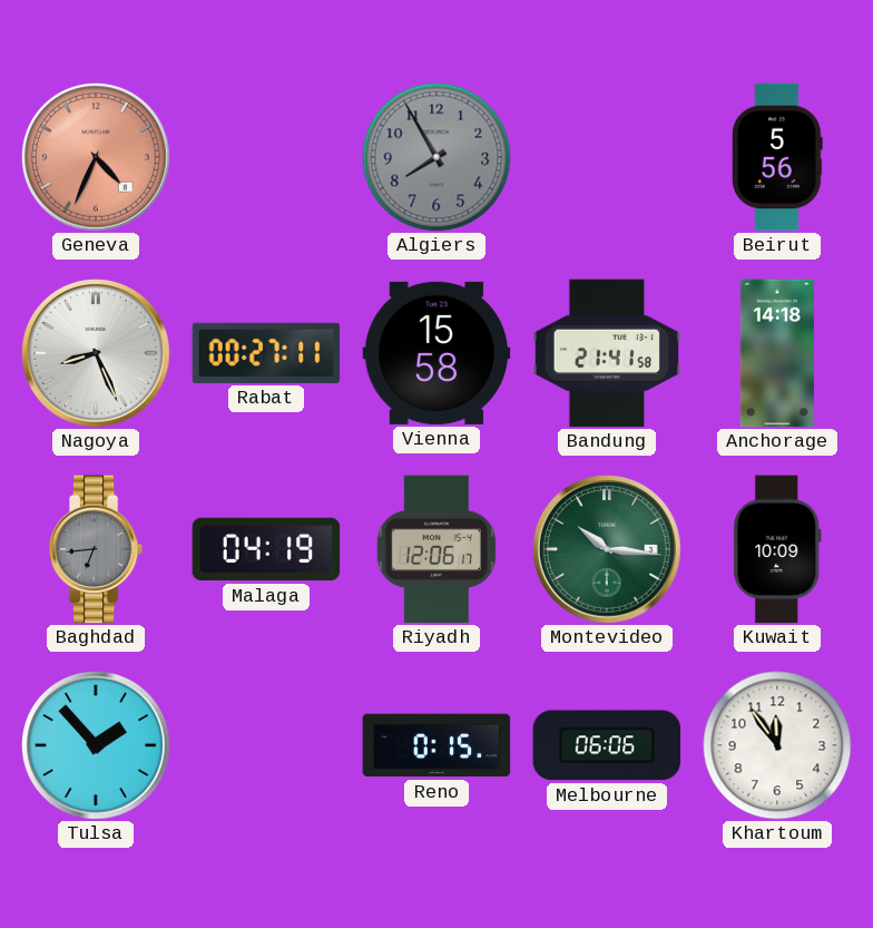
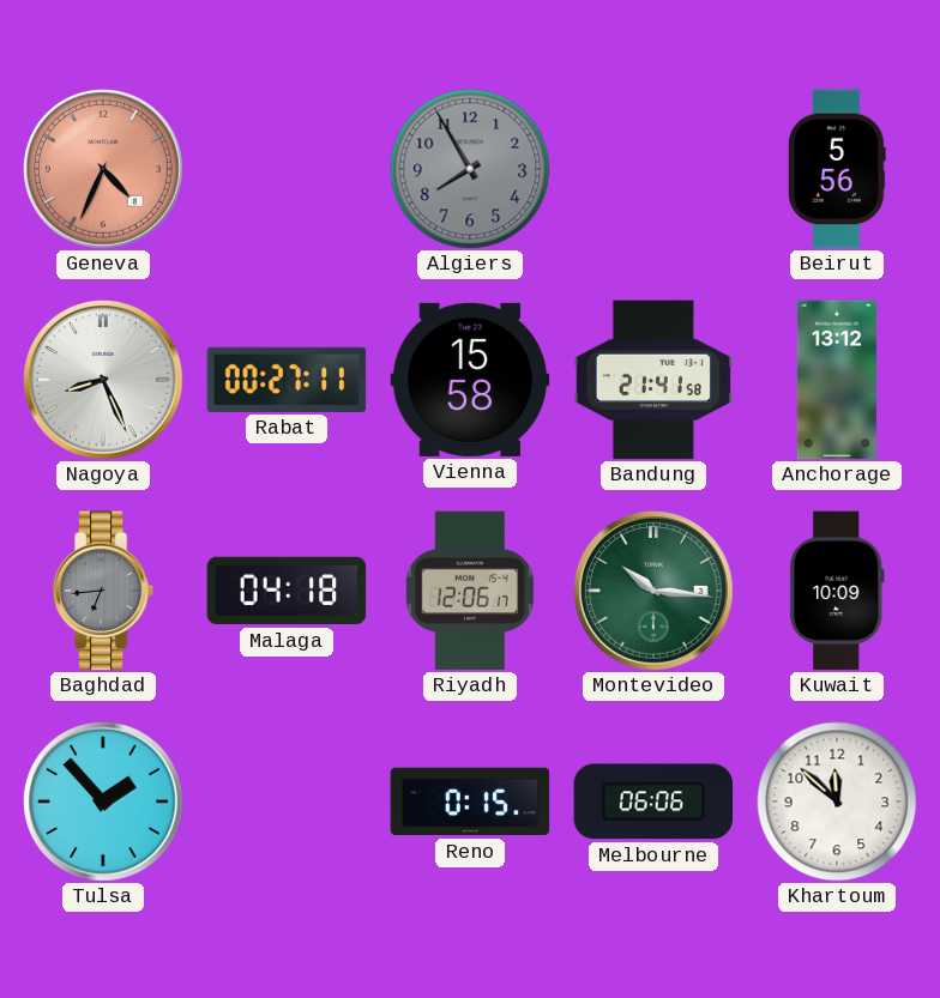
Anchorage: 14:18 -> 13:12 (837, 380)
Malaga: 04:19 -> 04:18 (287, 591)
Khartoum: 11:54 -> 11:52 (837, 802)
